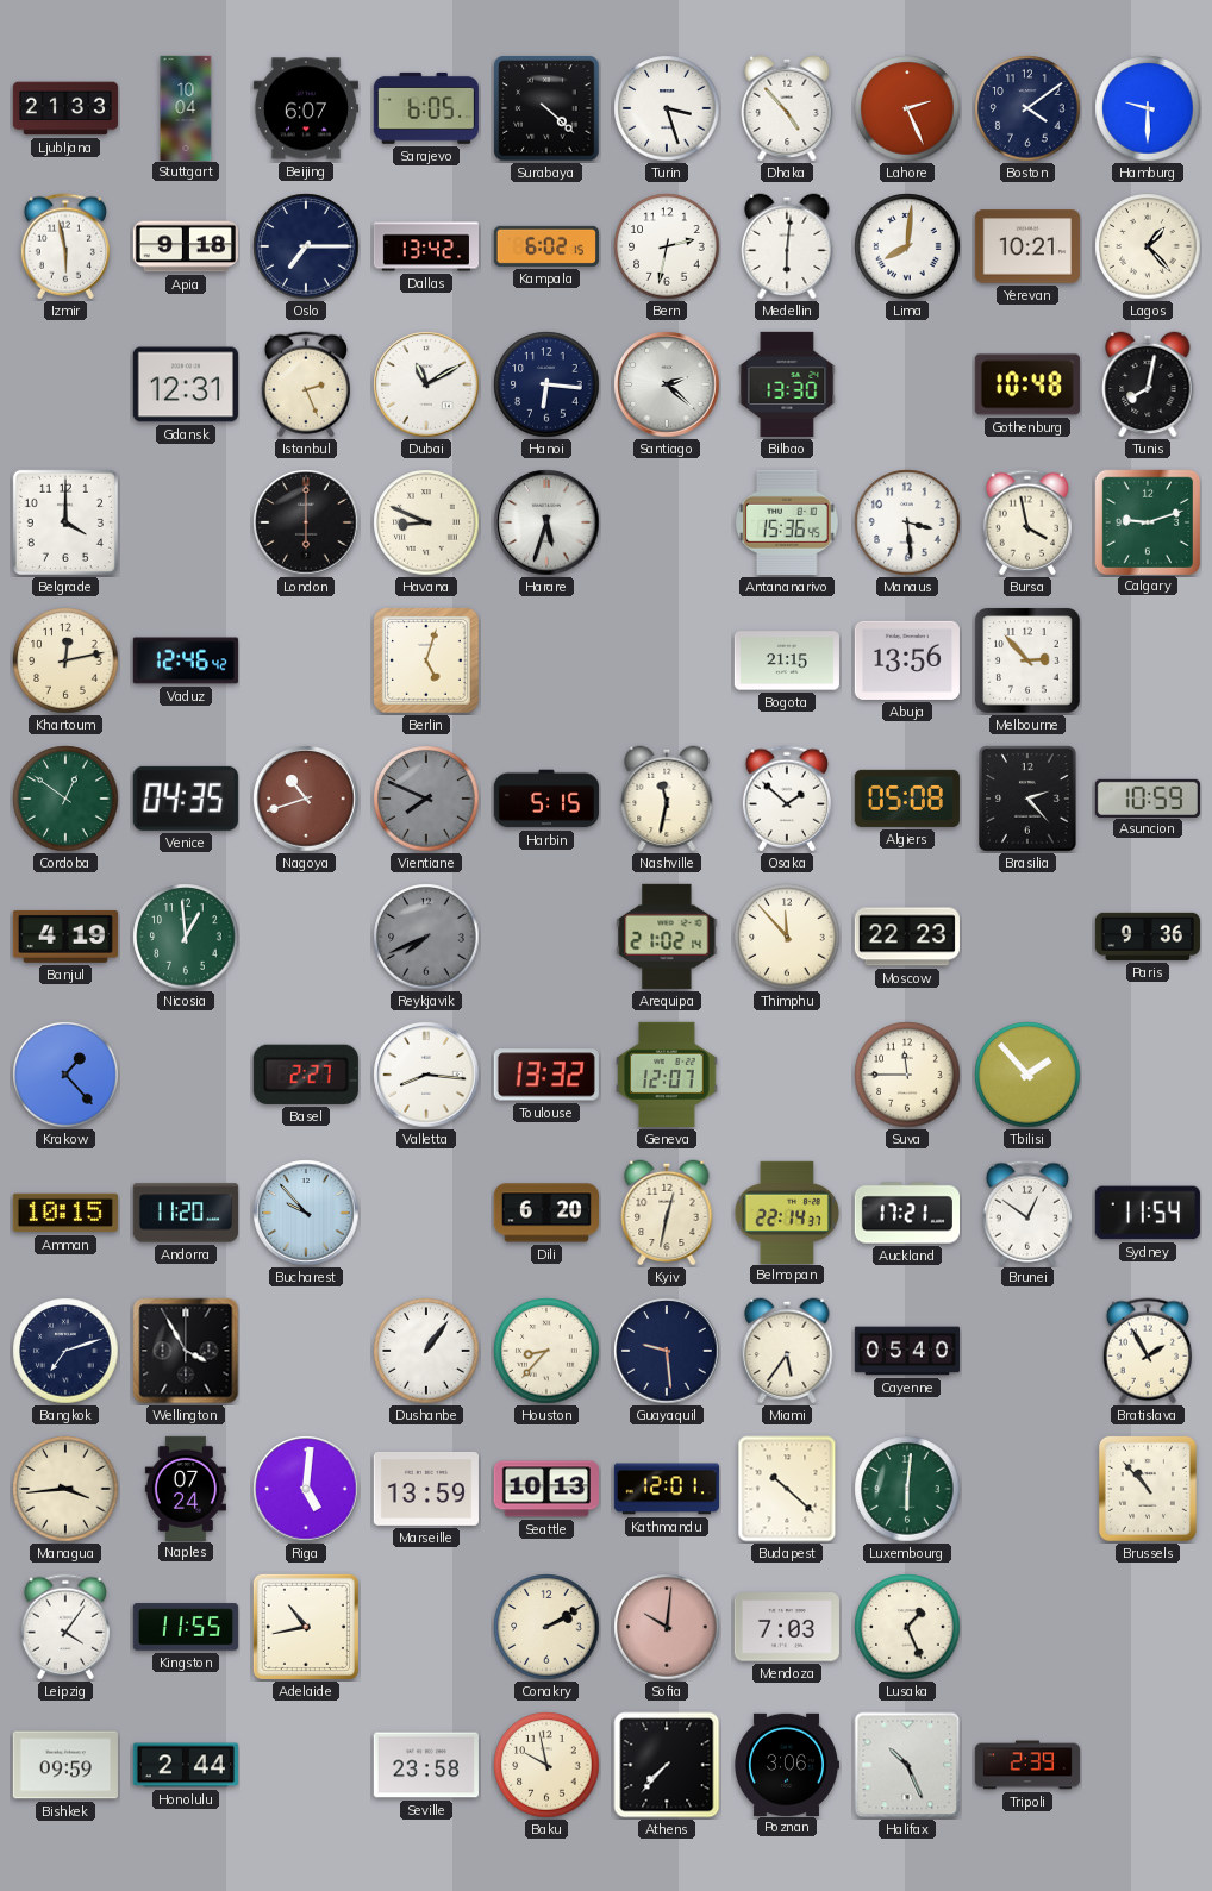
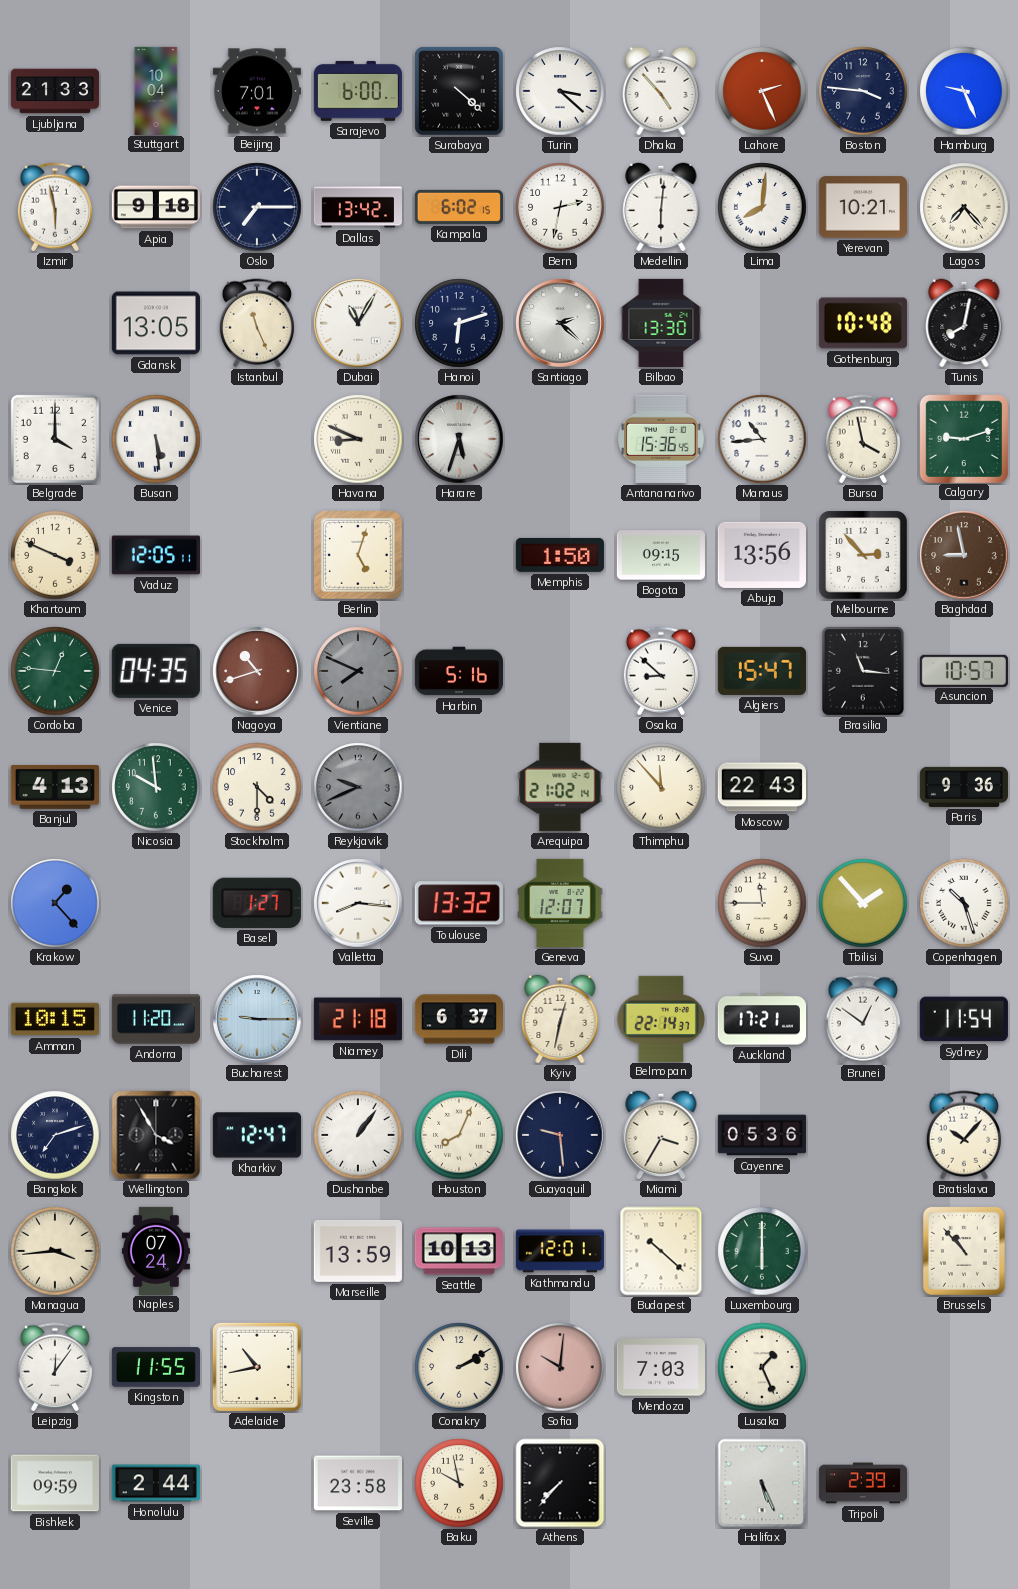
Beijing: 6:07 -> 7:01 (257, 91)
Sarajevo: 6:05 -> 6:00 (358, 91)
Turin: 3:27 -> 3:22 (560, 91)
Boston: 4:09 -> 3:46 (863, 91)
Hamburg: 9:30 -> 9:26 (964, 91)
Lagos: 1:23 -> 7:23 (964, 207)
Gdansk: 12:31 -> 13:05 (156, 323)
Istanbul: 2:26 -> 11:26 (257, 323)
Dubai: 11:10 -> 11:05 (358, 323)
Hanoi: 6:16 -> 6:12 (459, 323)
Busan: none -> 5:29 (156, 439)
London: 6:00 -> none (306, 522)
Manaus: 3:29 -> 10:44 (762, 439)
Khartoum: 12:13 -> 3:49 (55, 555)
Vaduz: 12:46 -> 12:05 (156, 555)
Memphis: none -> 1:50 (560, 555)
Bogota: 21:15 -> 09:15 (661, 555)
Baghdad: none -> 8:58 (964, 555)
Cordoba: 12:51 -> 12:46 (55, 671)
Harbin: 5:15 -> 5:16 (459, 671)
Nashville: 11:32 -> none (667, 799)
Osaka: 1:52 -> 8:52 (661, 671)
Algiers: 05:08 -> 15:47 (762, 671)
Brasilia: 2:23 -> 11:16 (864, 672)
Asuncion: 10:59 -> 10:57 (964, 670)
Banjul: 4:19 -> 4:13 (55, 787)
Nicosia: 12:59 -> 9:59 (156, 787)
Stockholm: none -> 4:30 (257, 787)
Reykjavik: 7:41 -> 9:41 (358, 787)
Moscow: 22:23 -> 22:43 (762, 787)
Basel: 2:27 -> 1:27 (257, 903)
Copenhagen: none -> 10:27 (964, 903)
Bucharest: 9:53 -> 9:15 (257, 1019)
Niamey: none -> 21:18 (358, 1019)
Dili: 6:20 -> 6:37 (458, 1019)
Kharkiv: none -> 12:47 (257, 1135)
Houston: 8:37 -> 8:04 (459, 1135)
Miami: 5:36 -> 3:35 (661, 1135)
Cayenne: 05:40 -> 05:36 (761, 1135)
Bratislava: 1:55 -> 10:07 (964, 1135)
Riga: 5:01 -> none (306, 1489)
Luxembourg: 6:01 -> 6:00 (762, 1251)
Leipzig: 4:06 -> 12:06 (55, 1367)
Poznan: 3:06 -> none (786, 1764)
Halifax: 10:26 -> 5:26 (762, 1483)
